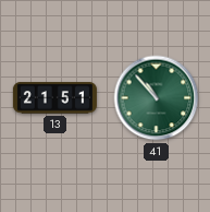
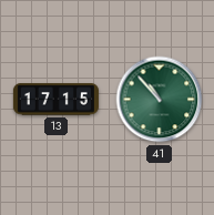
13: 21:51 -> 17:15 (55, 100)
